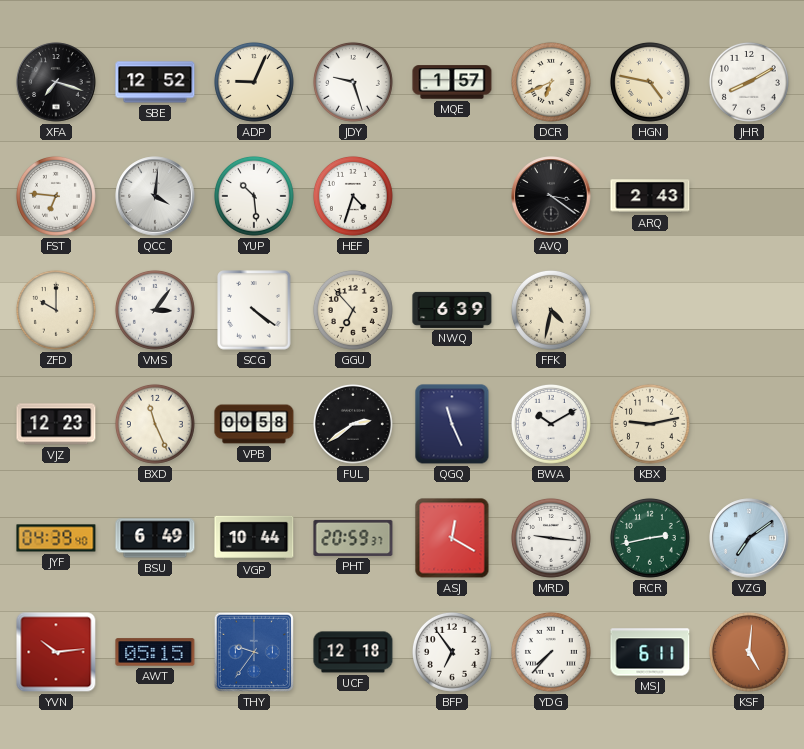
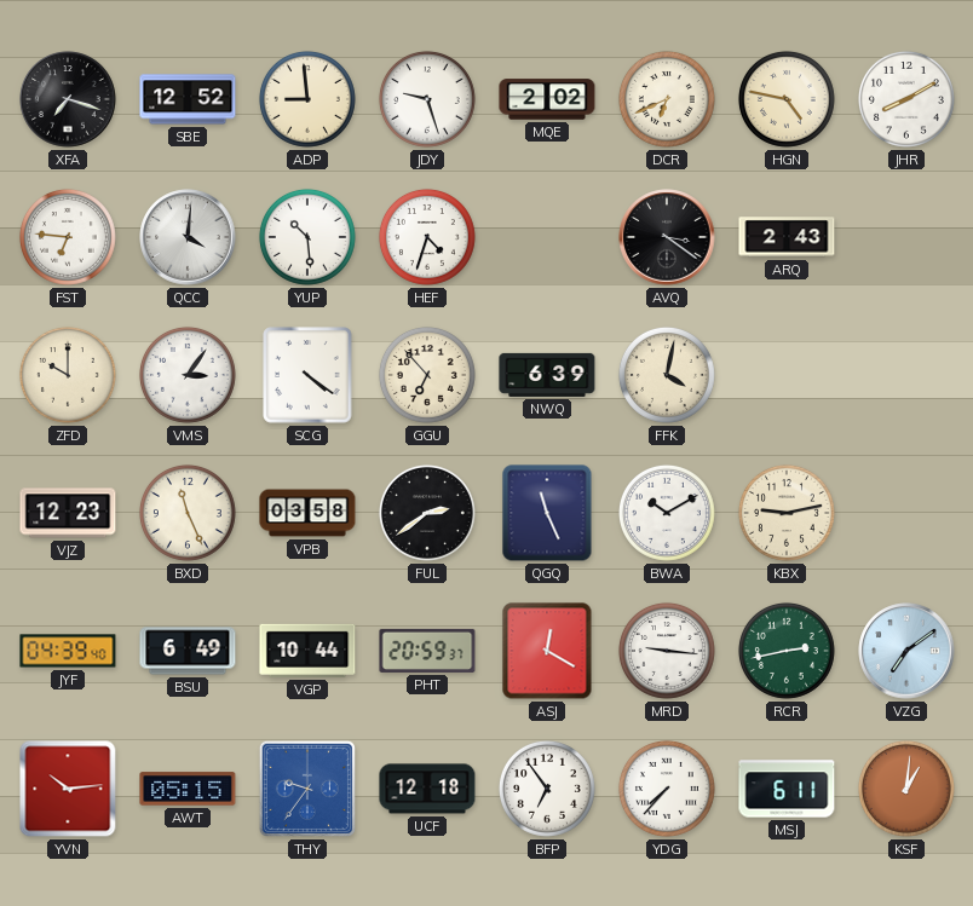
ADP: 9:04 -> 8:59 (307, 99)
MQE: 1:57 -> 2:02 (547, 99)
FFK: 4:32 -> 4:02 (667, 375)
VPB: 00:58 -> 03:58 (307, 513)
KSF: 5:01 -> 1:01 (906, 789)
